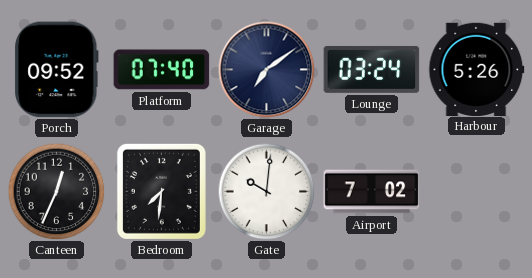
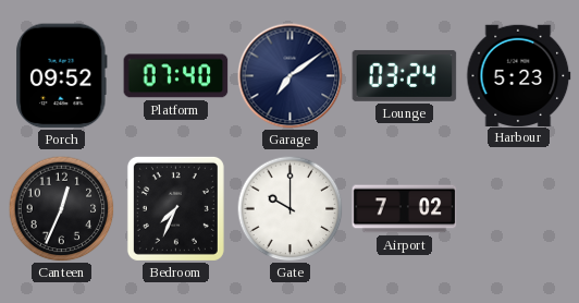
Harbour: 5:26 -> 5:23 (519, 75)
Bedroom: 7:31 -> 7:34 (175, 208)
Gate: 10:01 -> 10:00 (289, 208)
